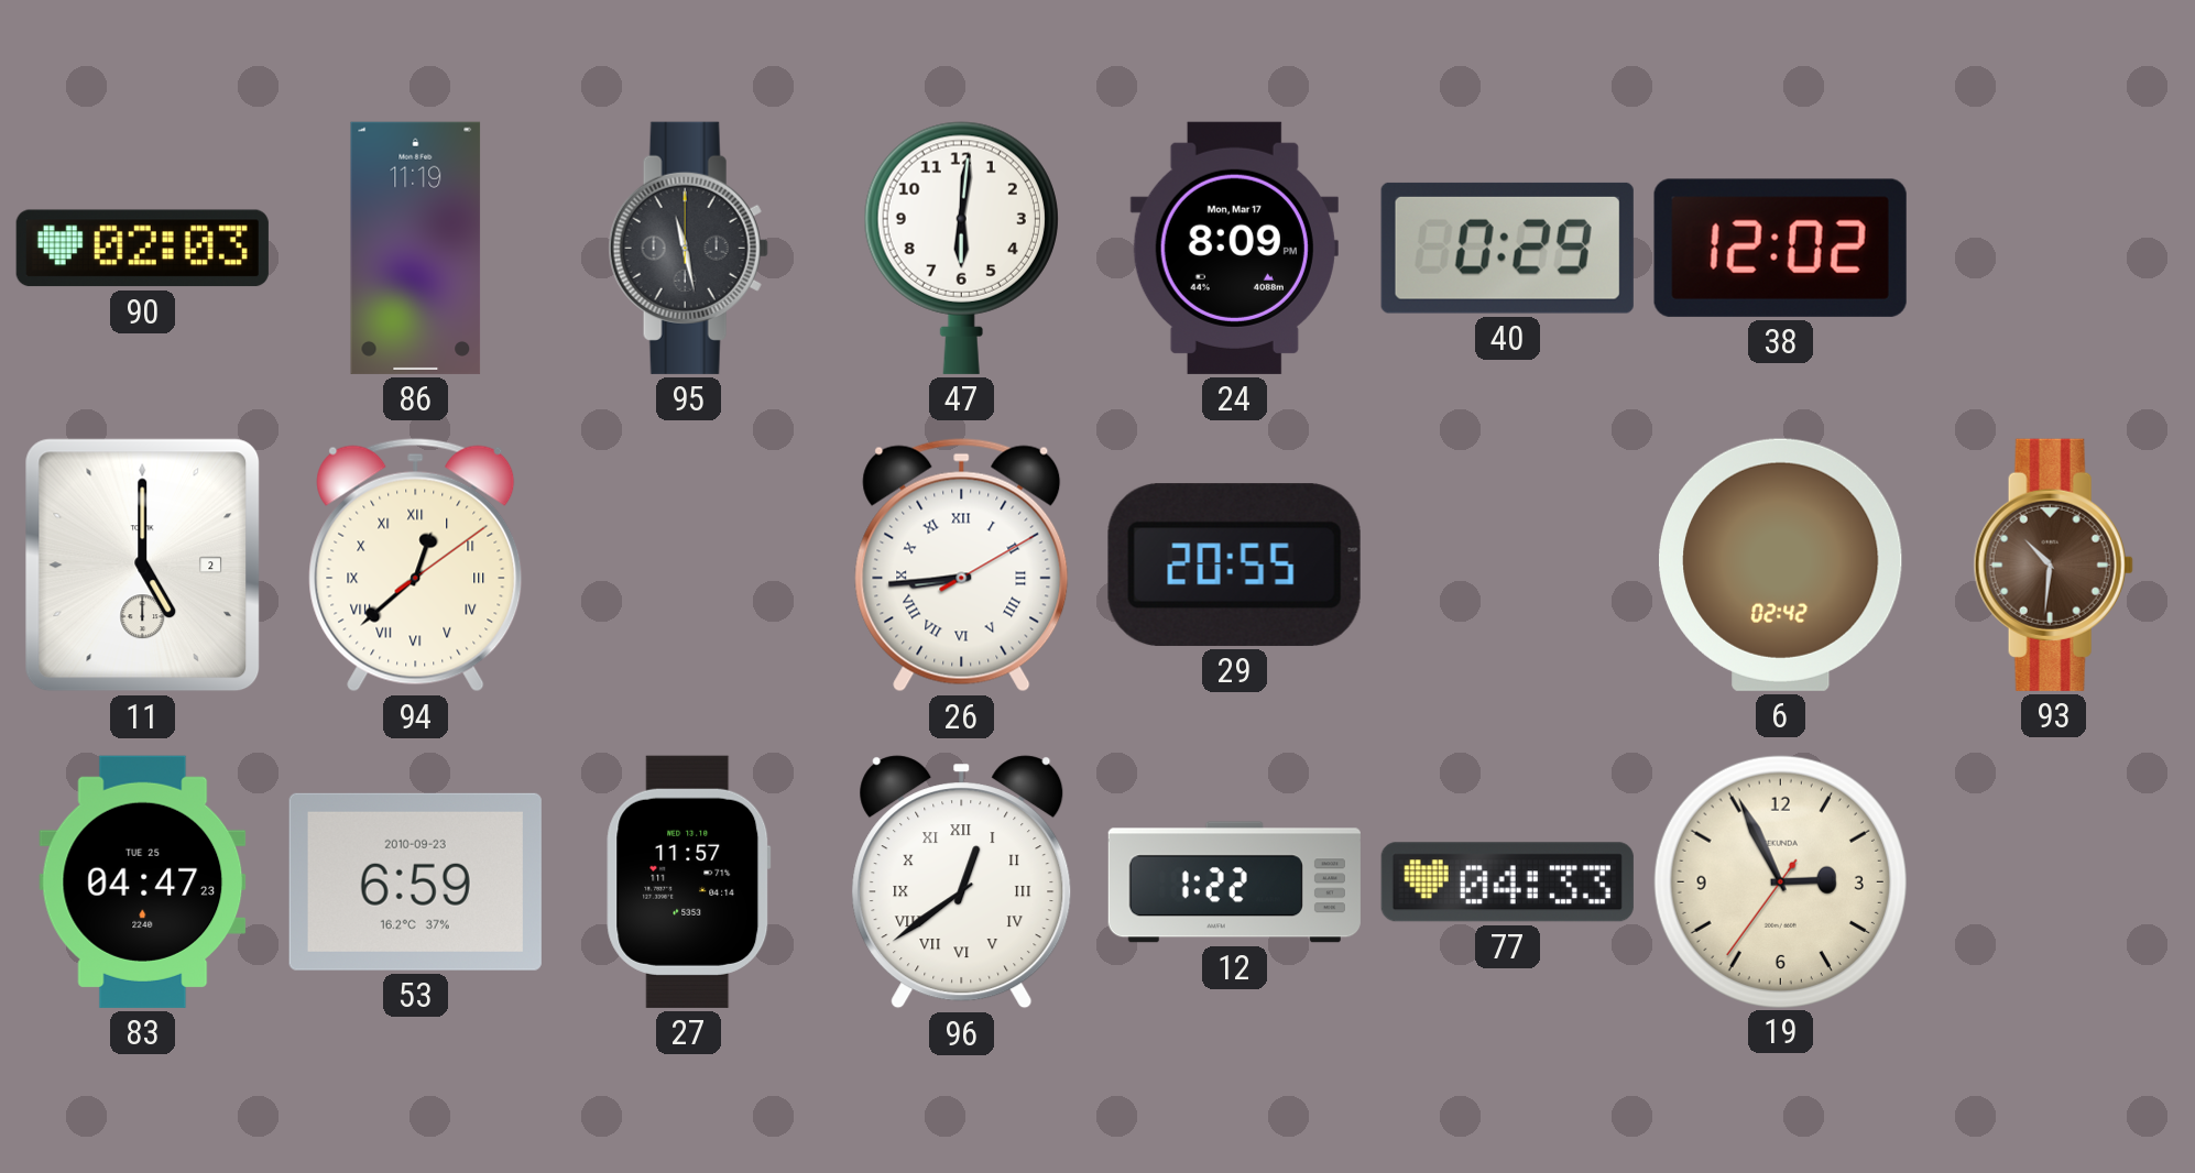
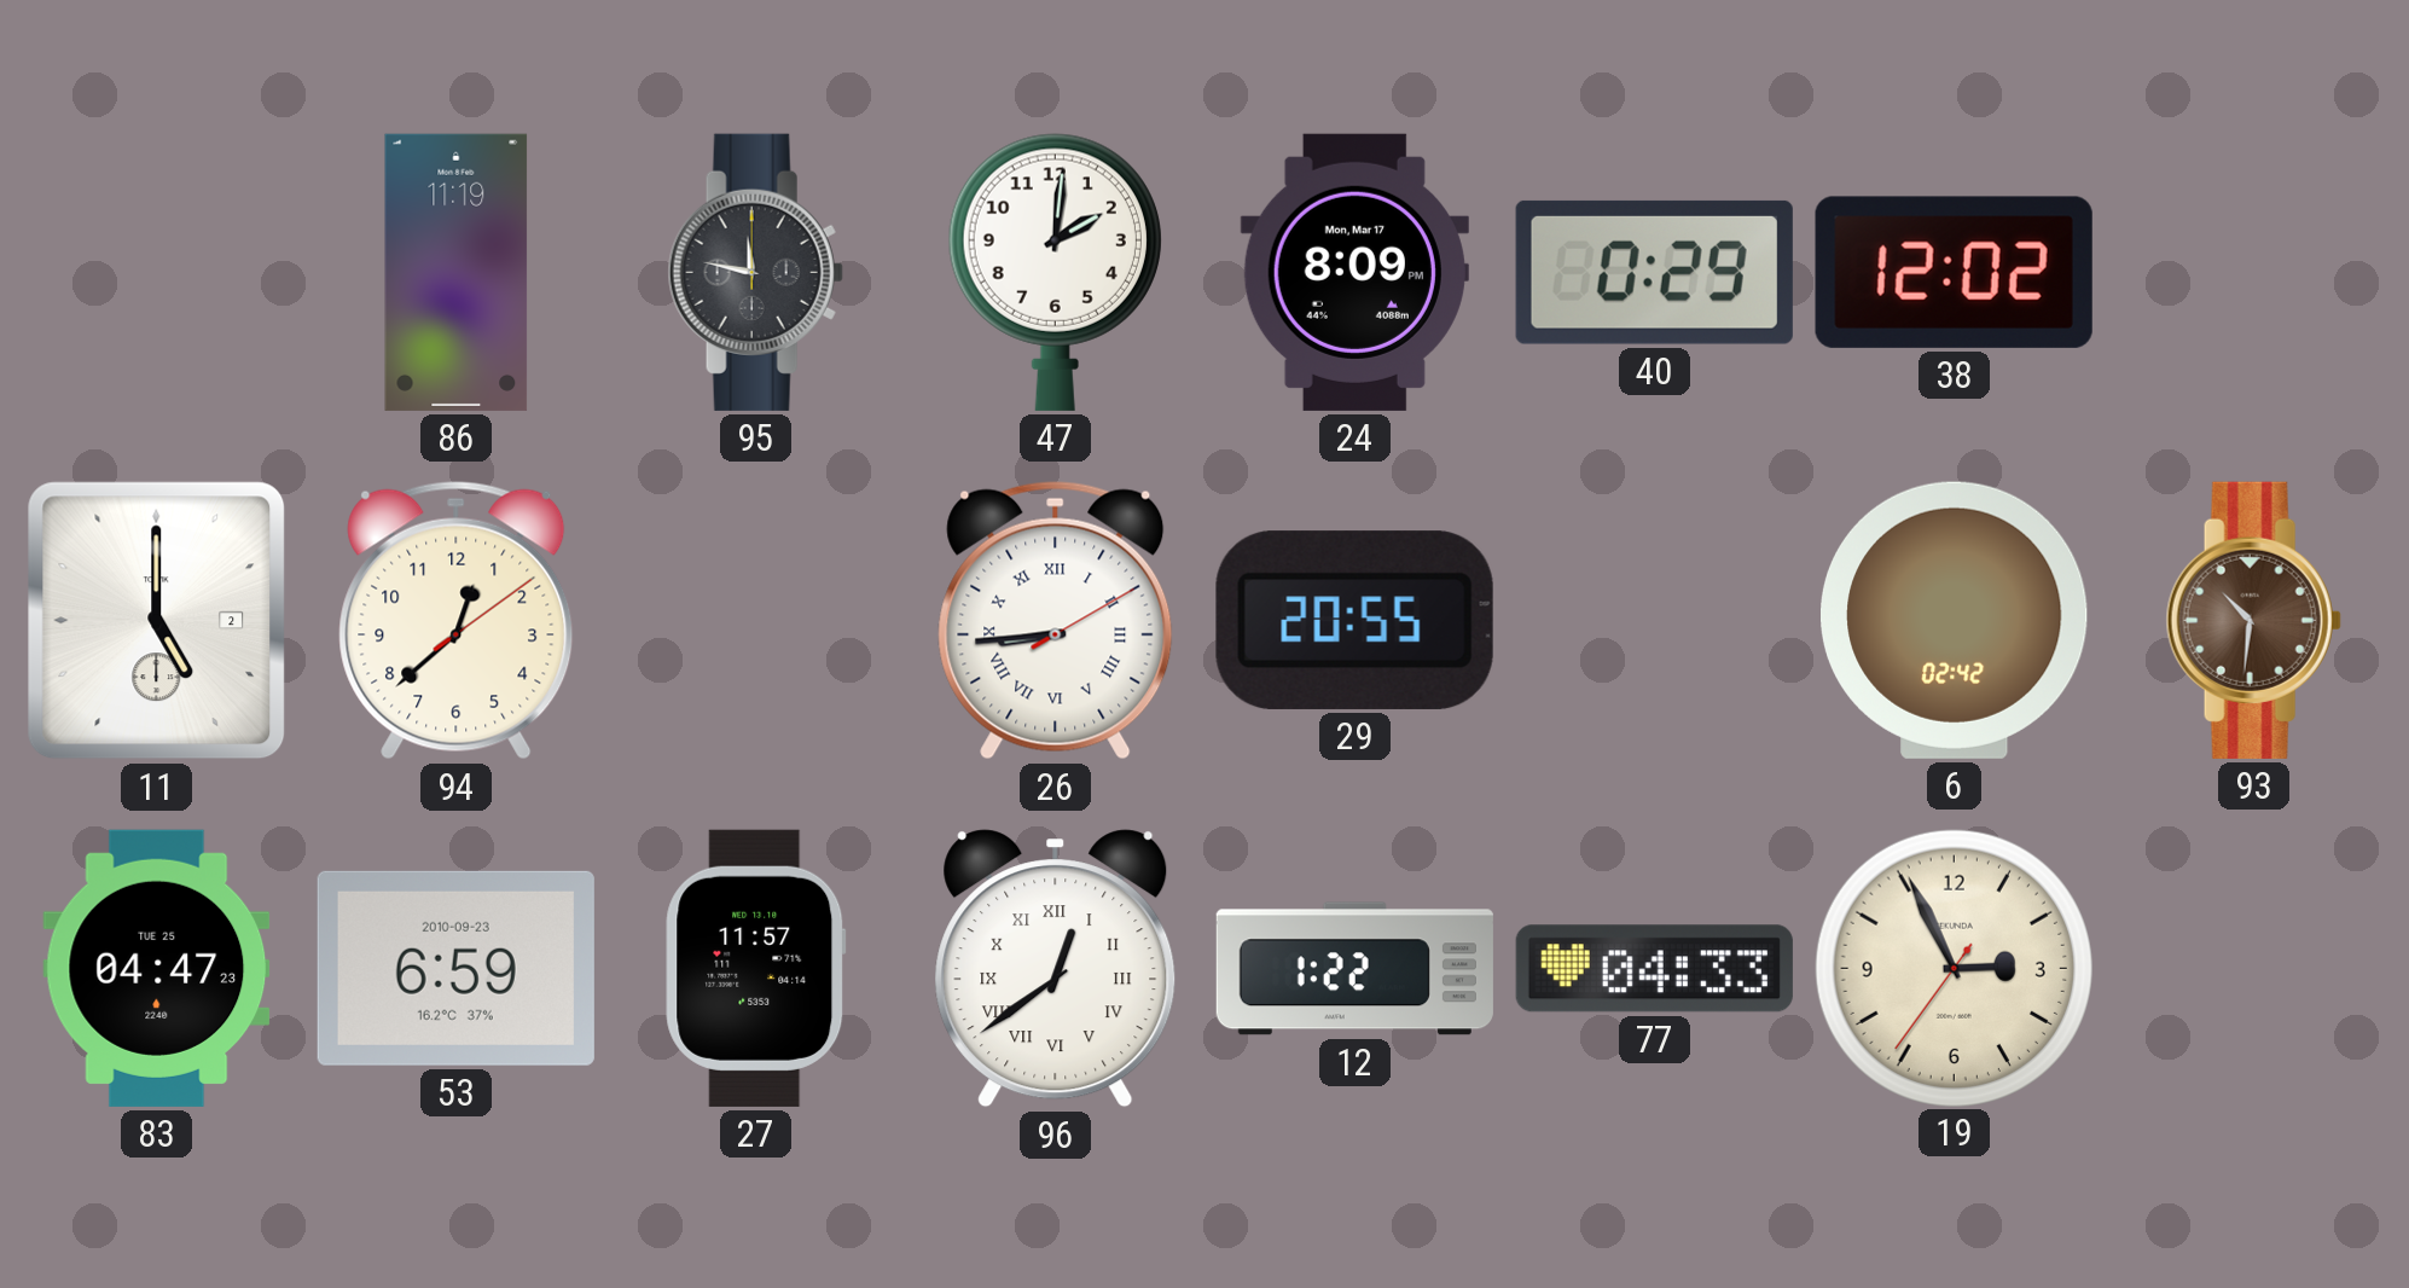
90: 02:03 -> none (142, 249)
95: 11:28 -> 11:47 (755, 272)
47: 6:01 -> 2:01 (1055, 272)
94 numerals: Roman -> Arabic (457, 621)
